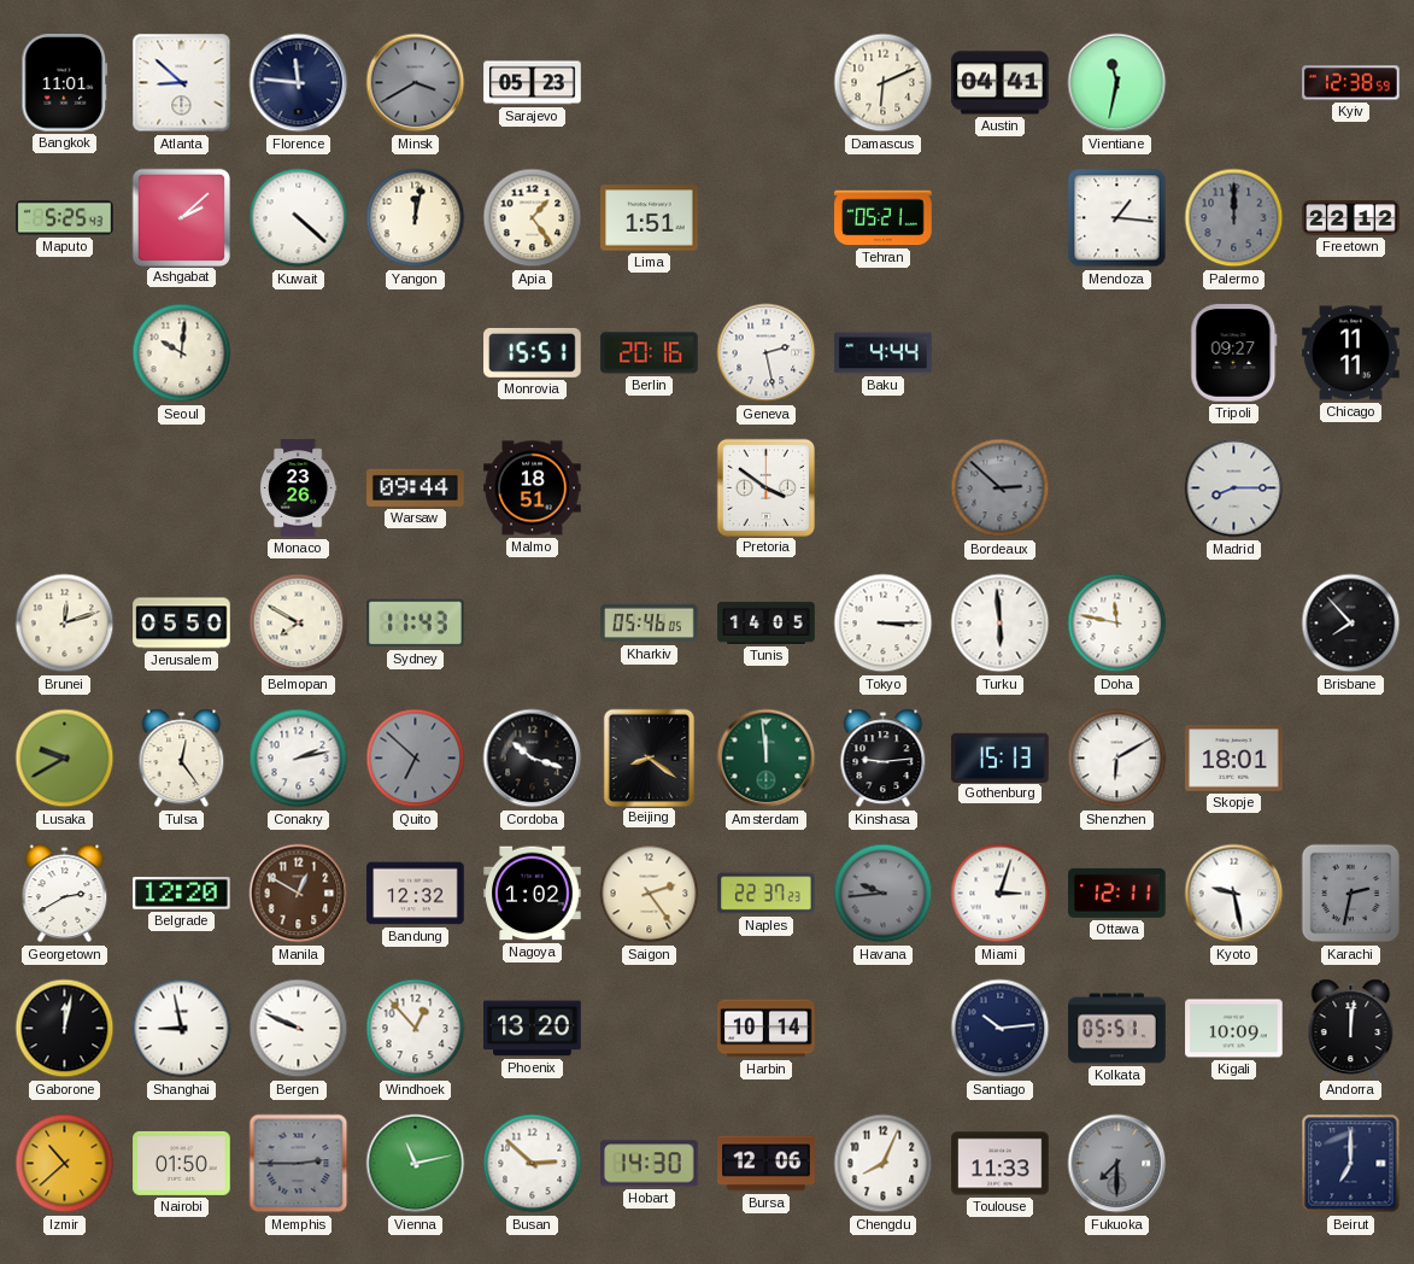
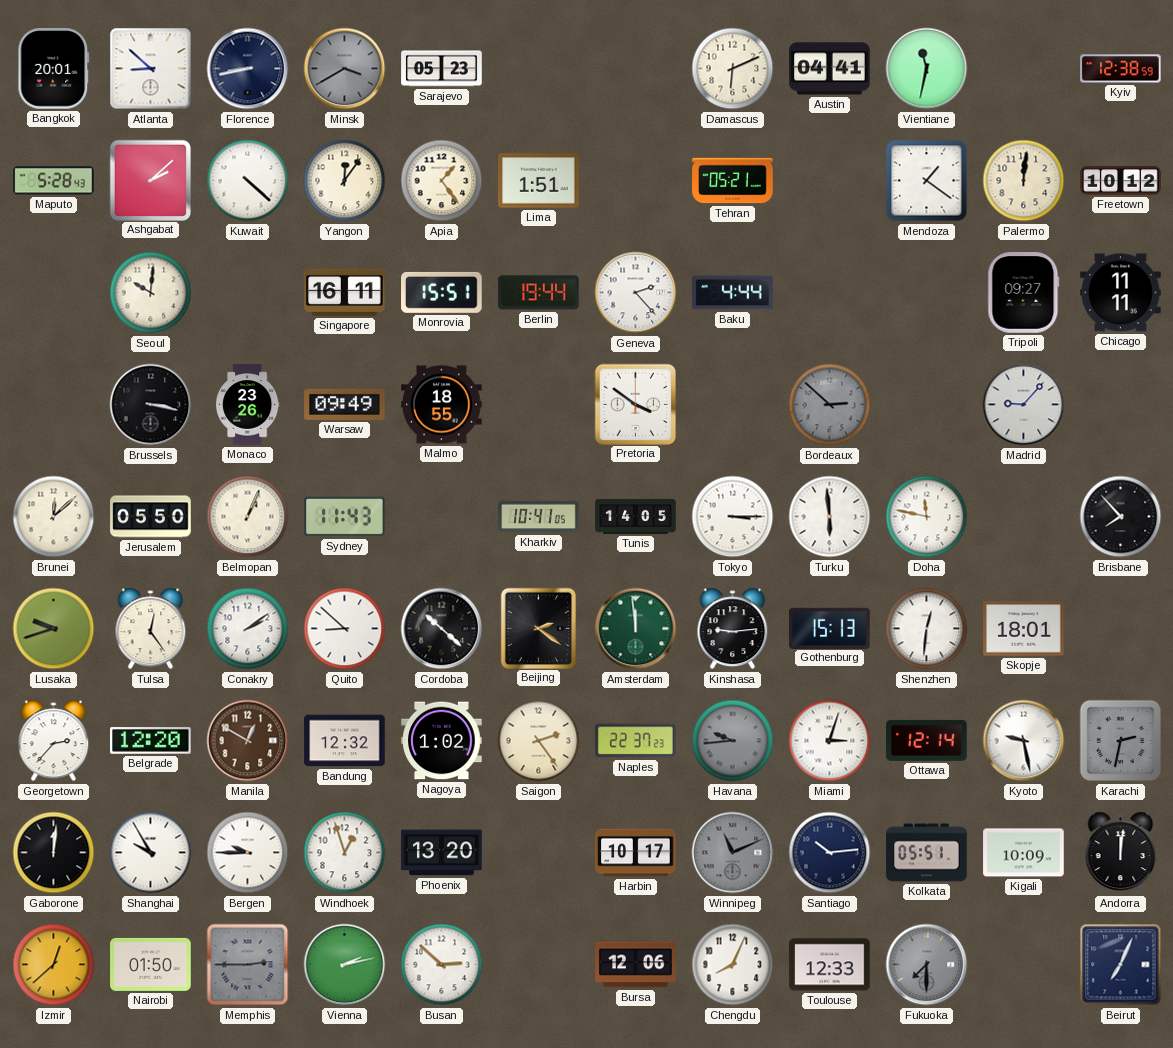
Bangkok: 11:01 -> 20:01 (54, 69)
Florence: 11:46 -> 8:43 (248, 69)
Maputo: 5:25 -> 5:28 (54, 181)
Yangon: 12:02 -> 12:06 (345, 181)
Mendoza: 1:16 -> 1:21 (927, 181)
Palermo: 12:00 -> 12:01 (1024, 181)
Palermo dial: grey -> cream (1024, 181)
Freetown: 22:12 -> 10:12 (1121, 181)
Singapore: none -> 16:11 (345, 292)
Berlin: 20:16 -> 19:44 (539, 293)
Geneva: 2:28 -> 2:23 (636, 293)
Brussels: none -> 3:17 (151, 405)
Warsaw: 09:44 -> 09:49 (345, 404)
Malmo: 18:51 -> 18:55 (442, 405)
Madrid: 8:15 -> 9:07 (1024, 405)
Brunei: 12:12 -> 12:08 (54, 517)
Belmopan: 7:50 -> 1:04 (248, 517)
Kharkiv: 05:46 -> 10:41 (539, 517)
Lusaka: 9:40 -> 9:42 (54, 629)
Conakry: 2:13 -> 2:09 (248, 629)
Quito: 6:52 -> 8:52 (345, 629)
Quito dial: grey -> white (345, 629)
Cordoba: 10:18 -> 10:22 (442, 629)
Beijing: 8:21 -> 2:21 (538, 628)
Shenzhen: 6:10 -> 12:31 (927, 629)
Georgetown: 2:40 -> 2:37 (54, 741)
Ottawa: 12:11 -> 12:14 (927, 740)
Gaborone: 12:02 -> 12:01 (54, 853)
Shanghai: 8:58 -> 9:55 (151, 853)
Bergen: 9:49 -> 9:45 (248, 853)
Windhoek: 12:53 -> 12:57 (345, 853)
Harbin: 10:14 -> 10:17 (636, 853)
Winnipeg: none -> 11:11 (733, 853)
Izmir: 10:38 -> 12:38 (54, 965)
Vienna: 11:13 -> 2:13 (345, 965)
Hobart: 14:30 -> none (650, 1164)
Toulouse: 11:33 -> 12:33 (830, 965)
Beirut: 7:00 -> 7:04 (1121, 965)
